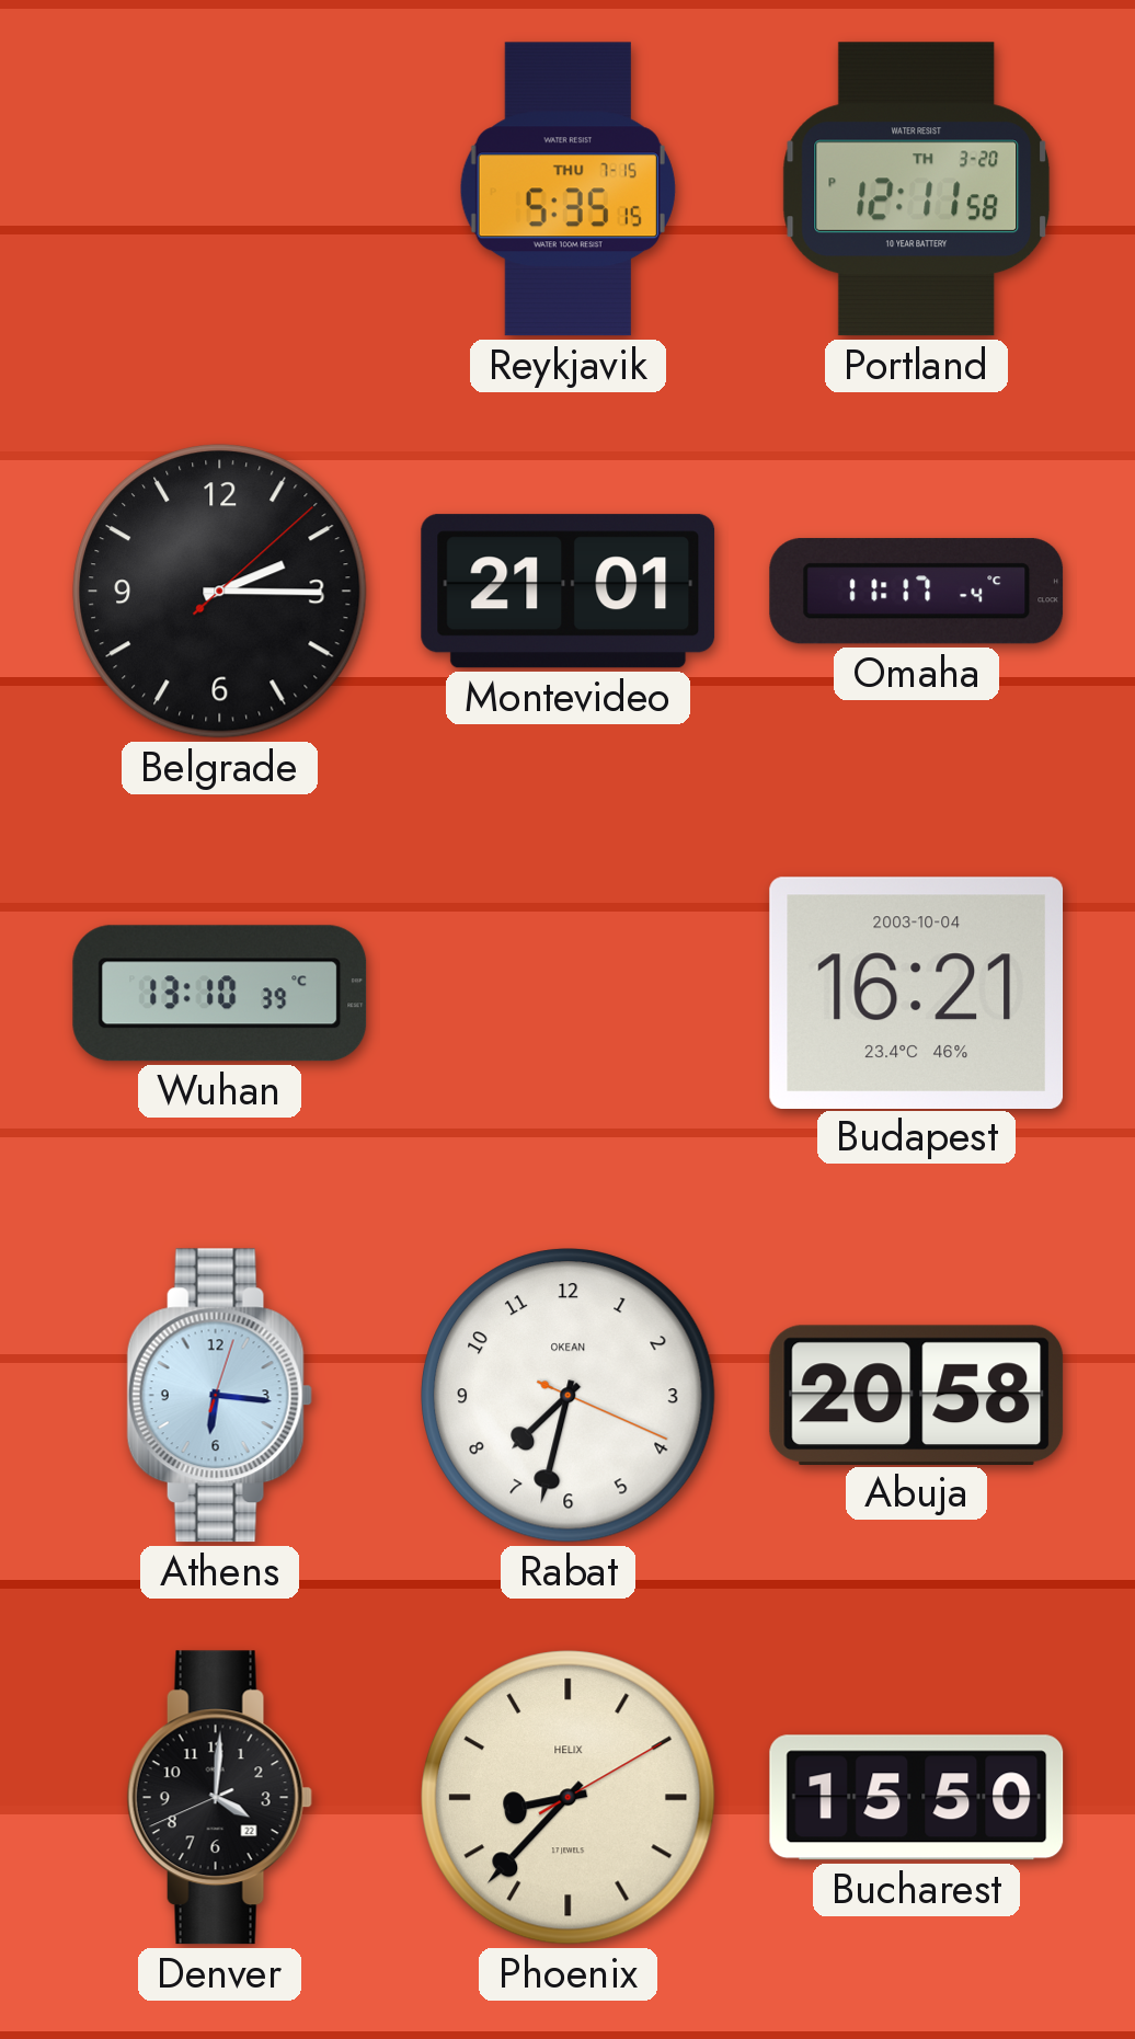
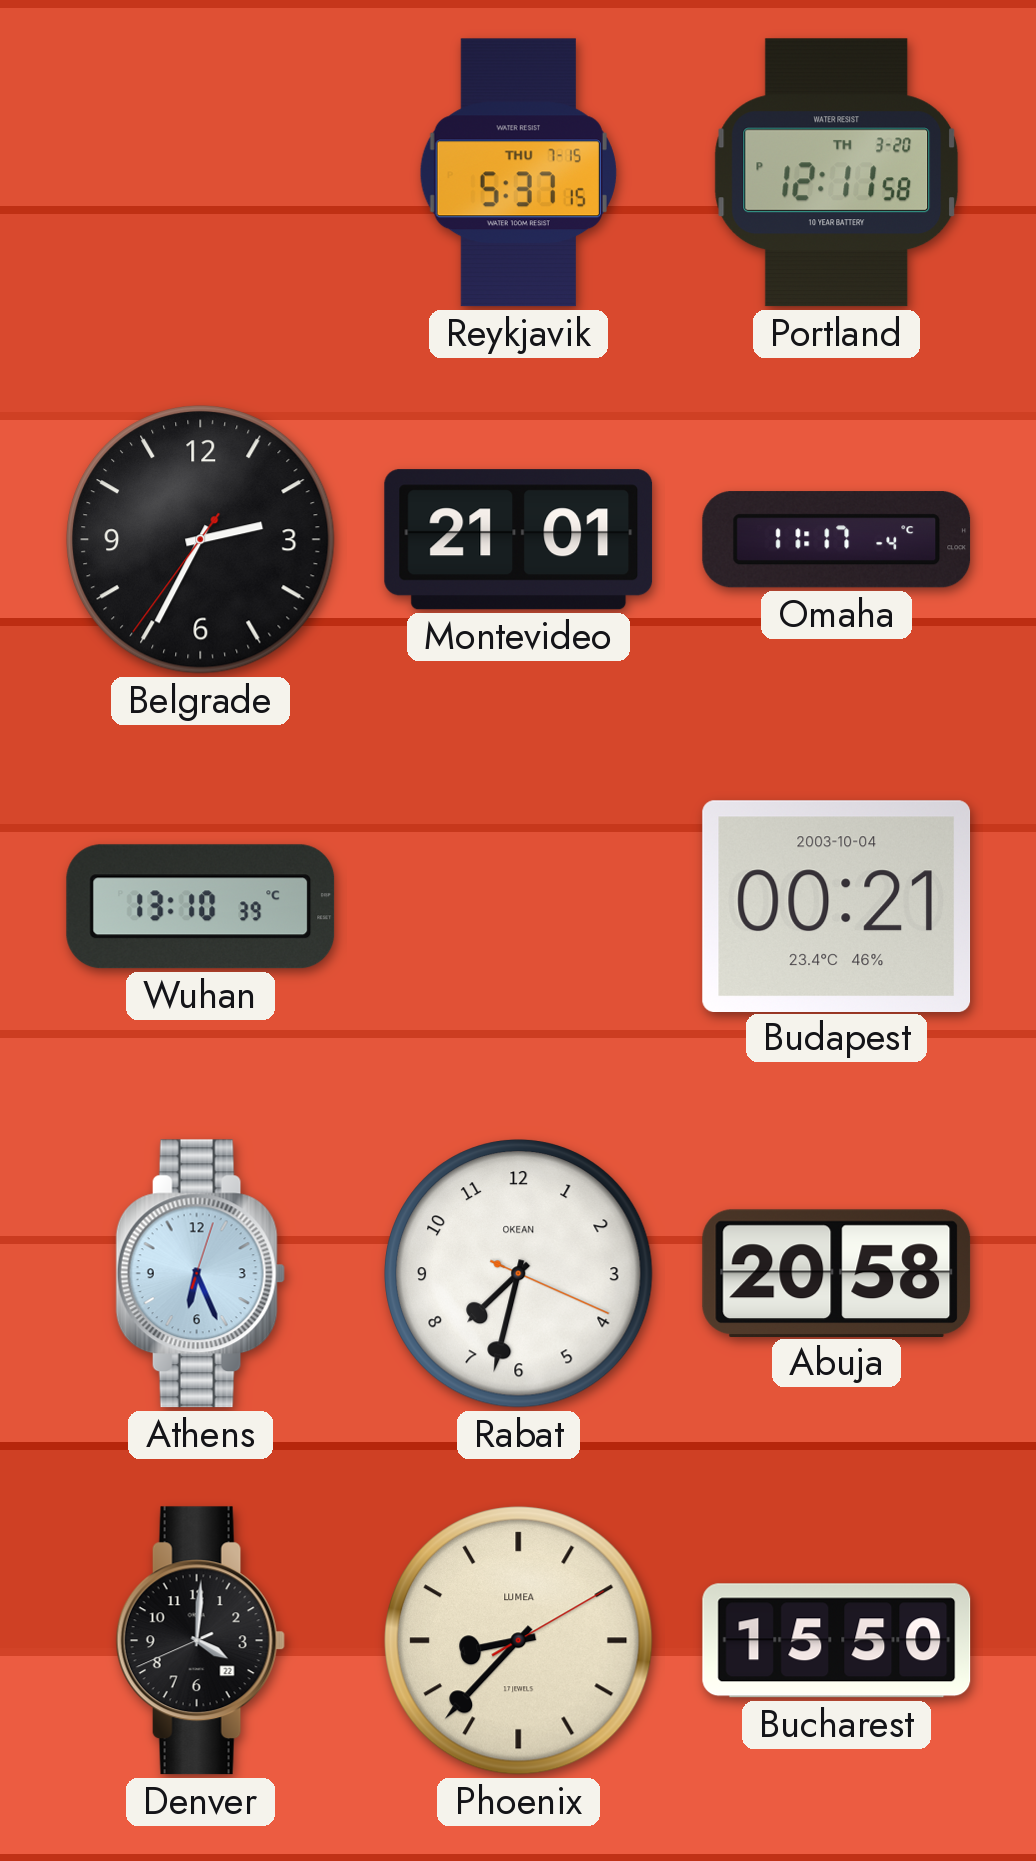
Reykjavik: 5:35 -> 5:37 (518, 173)
Belgrade: 2:15 -> 2:34 (201, 540)
Budapest: 16:21 -> 00:21 (837, 906)
Athens: 6:16 -> 6:26 (200, 1274)
Phoenix brand: HELIX -> LUMEA (519, 1641)
